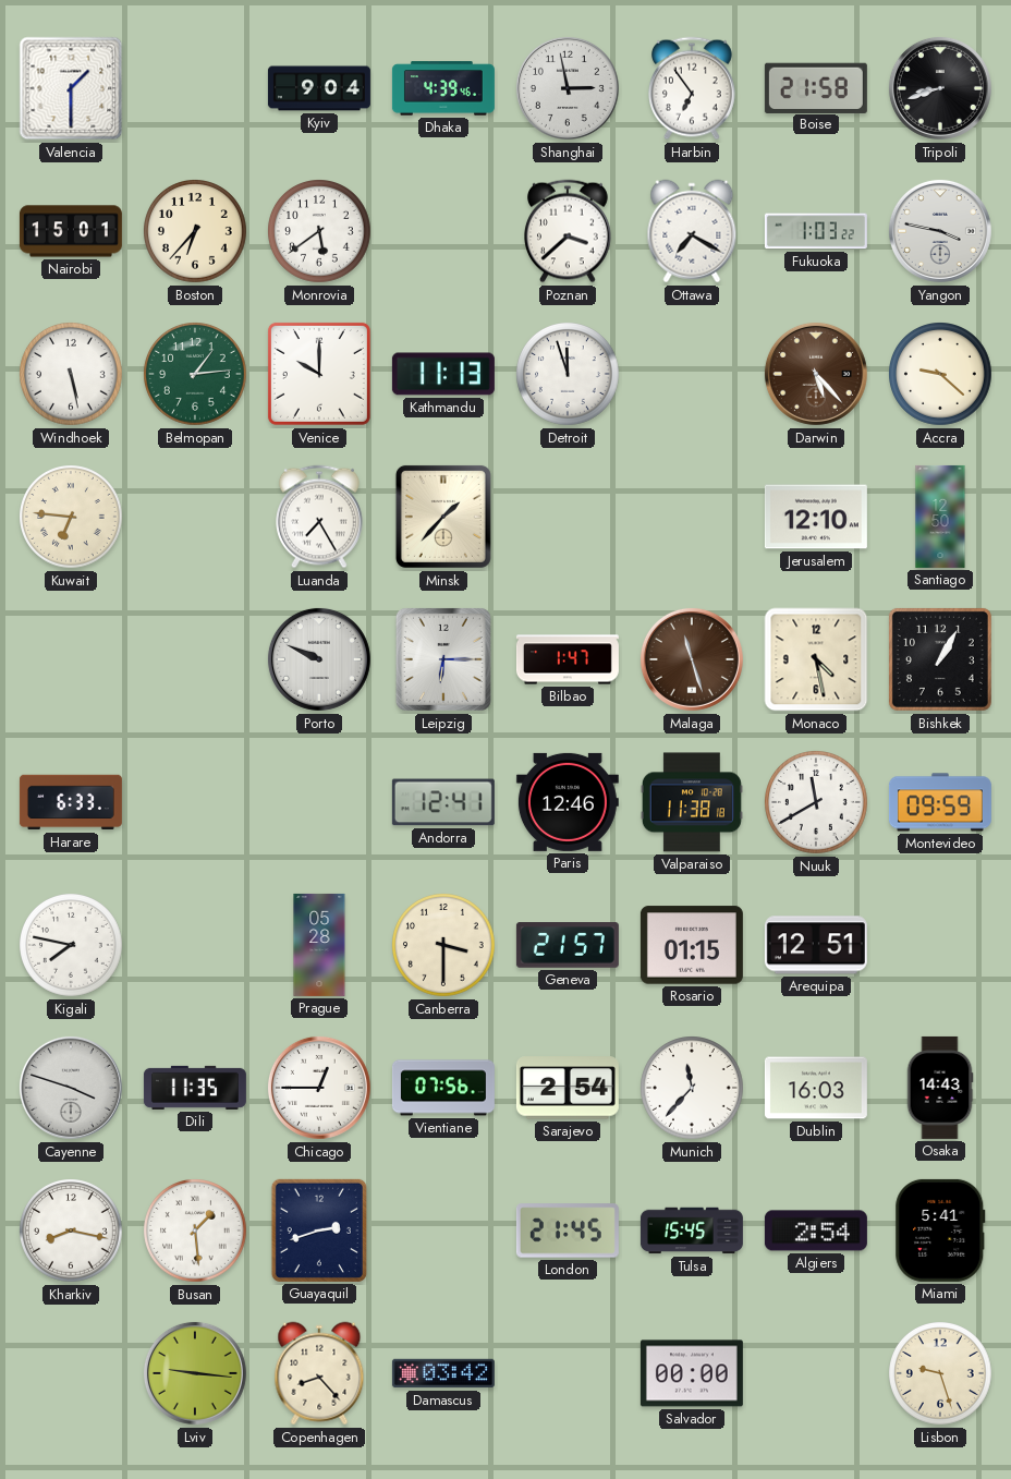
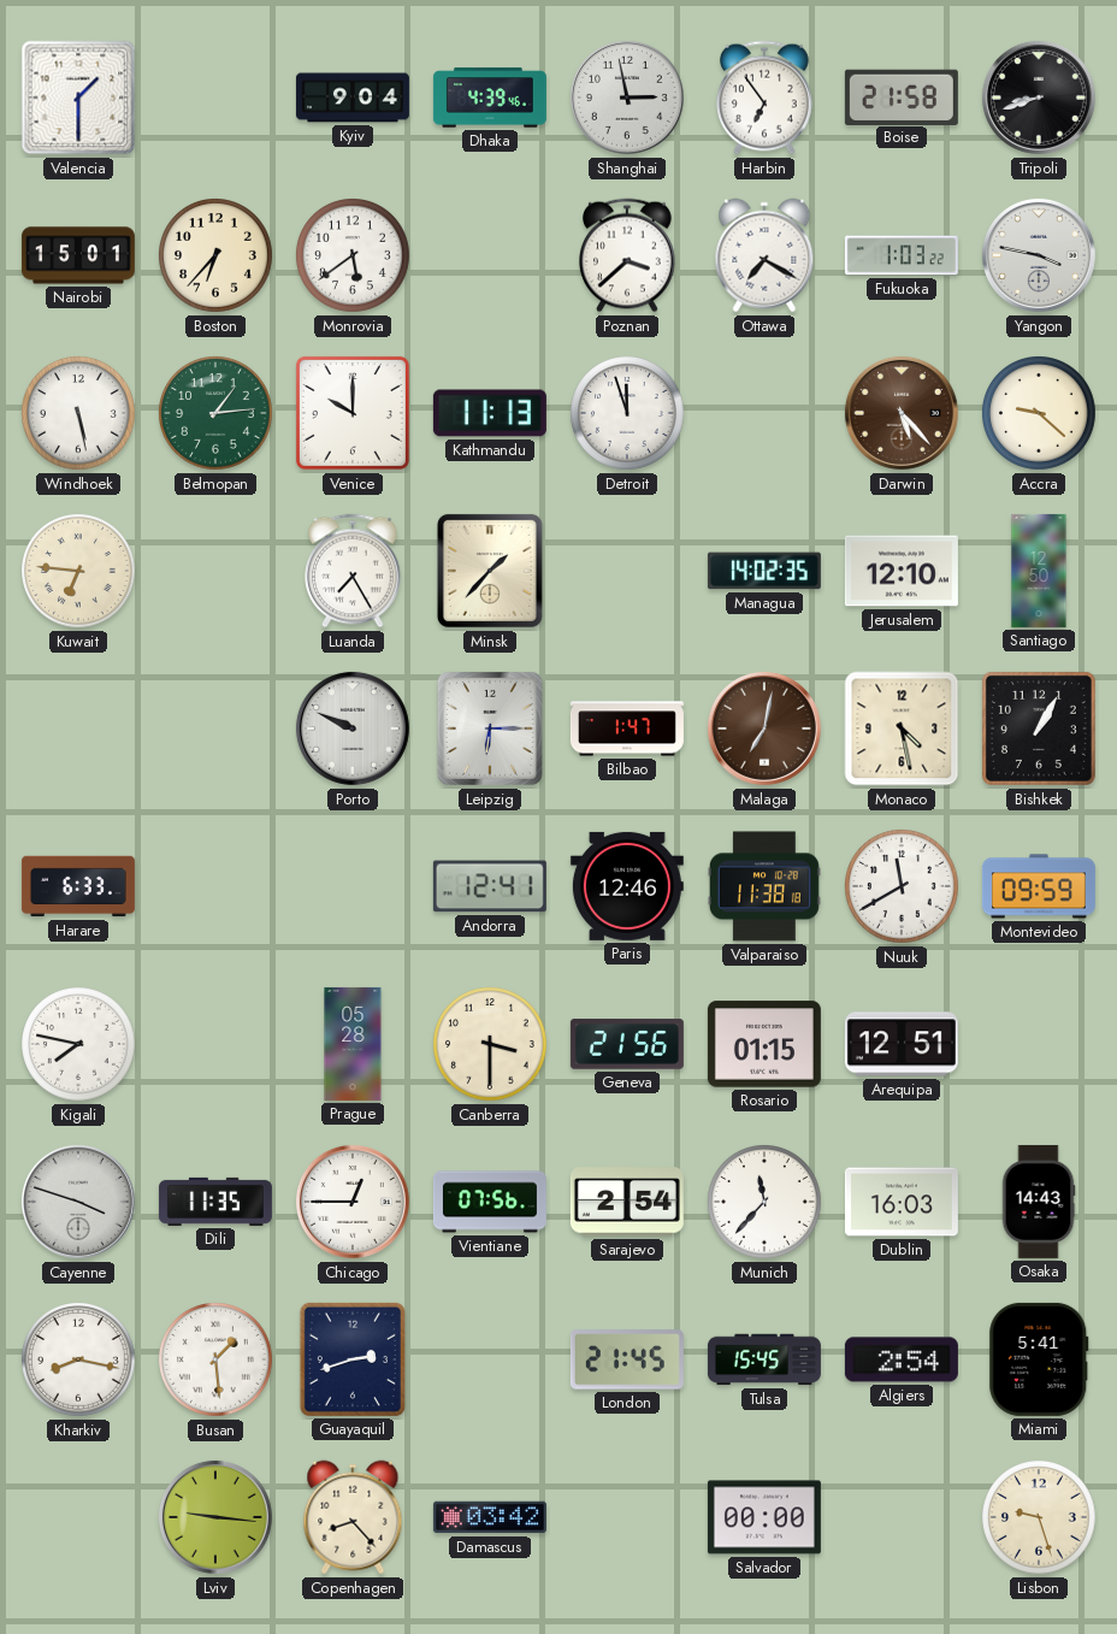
Managua: none -> 14:02 (764, 571)
Malaga: 11:27 -> 7:02 (764, 728)
Geneva: 21:57 -> 21:56 (627, 1044)
